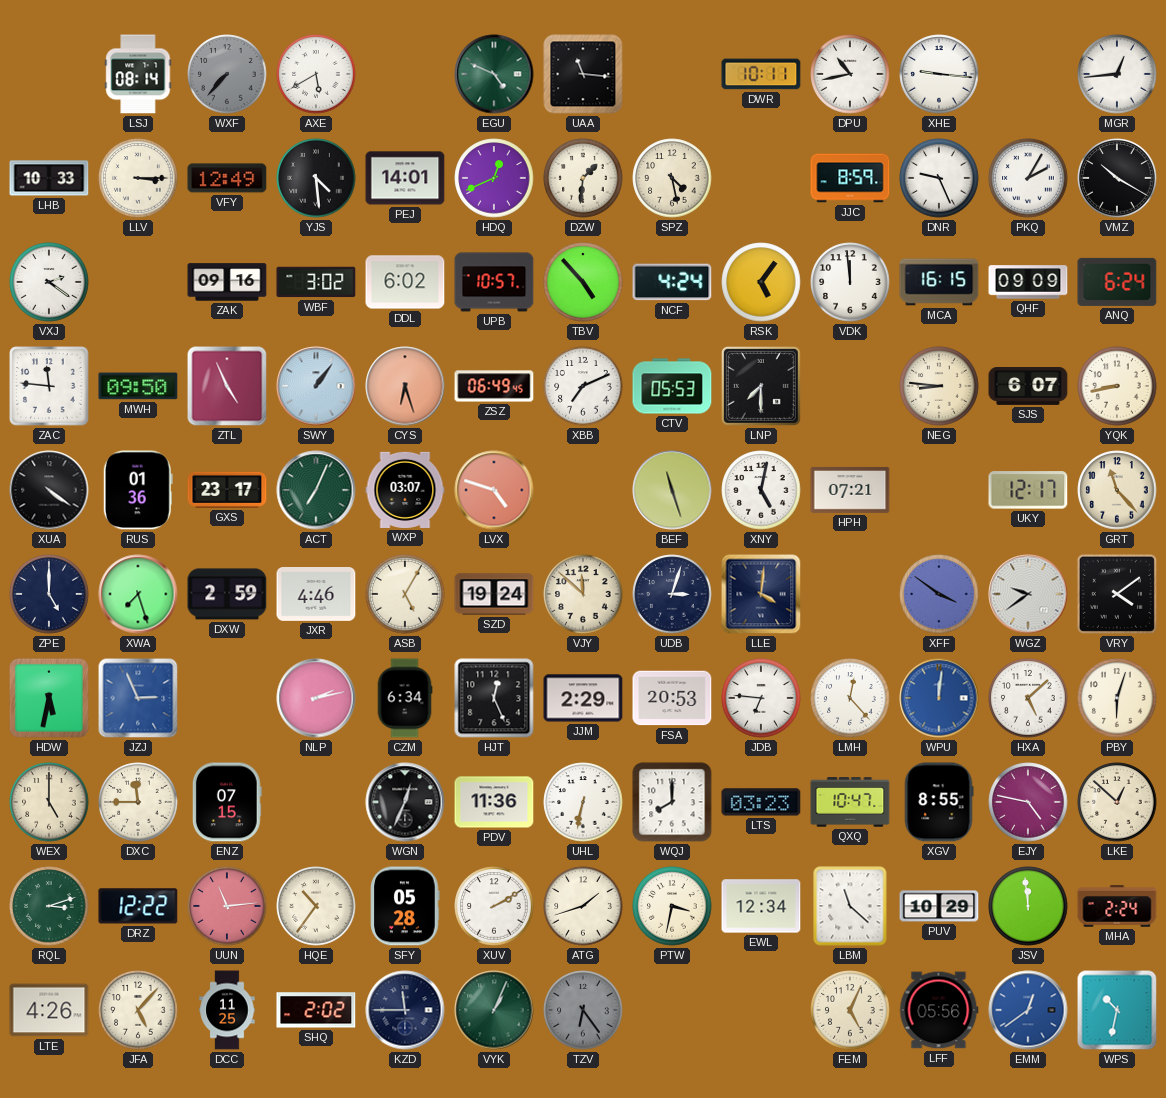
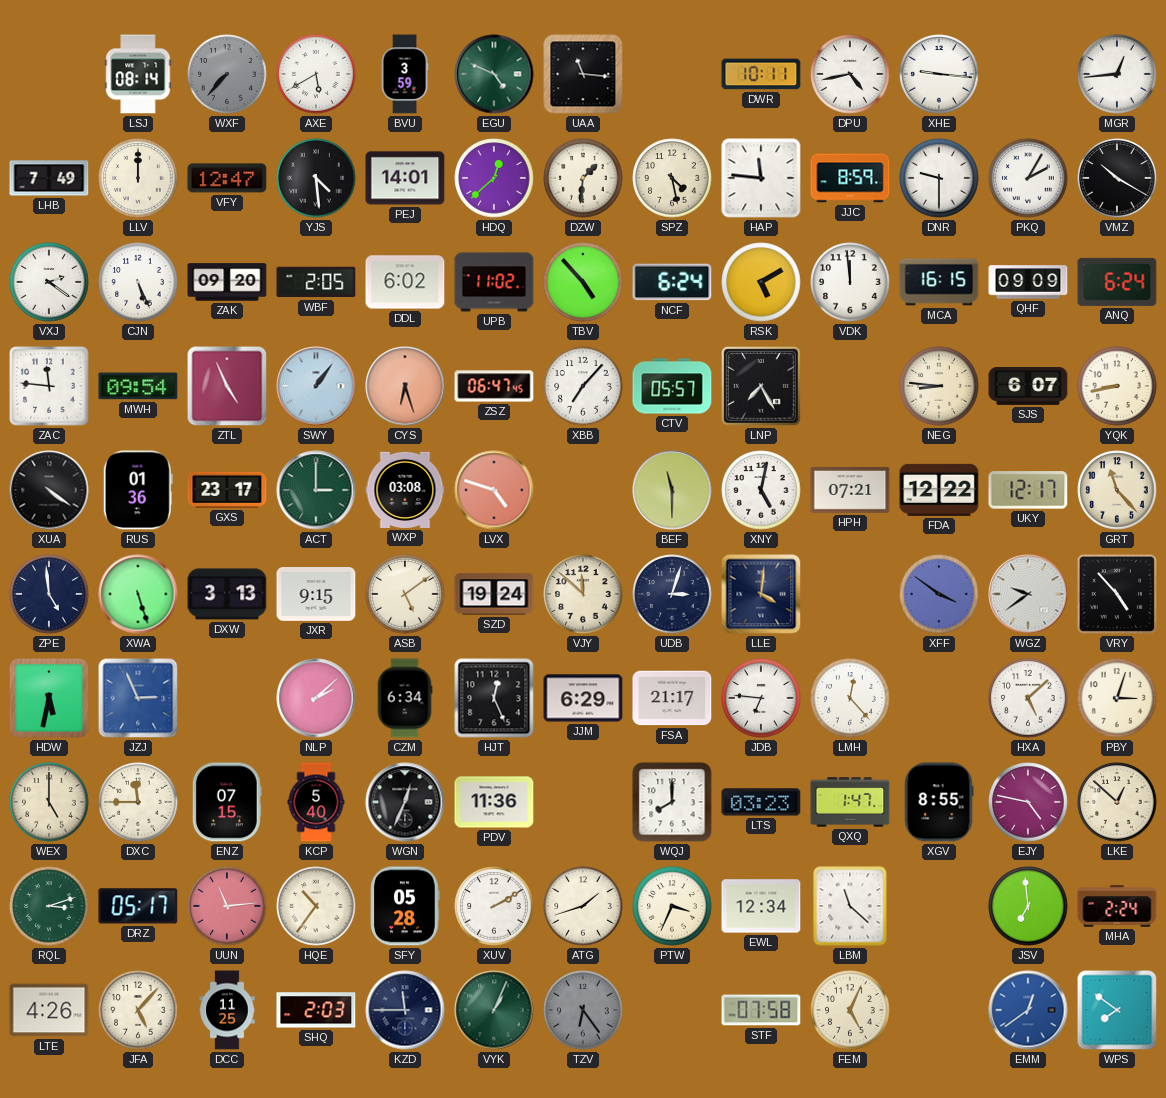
BVU: none -> 3:59 (405, 74)
DPU: 10:43 -> 4:43 (850, 74)
LHB: 10:33 -> 7:49 (49, 178)
LLV: 3:15 -> 12:00 (138, 178)
VFY: 12:49 -> 12:47 (227, 178)
HDQ: 12:41 -> 12:38 (494, 178)
HAP: none -> 11:46 (761, 178)
DNR: 9:26 -> 9:30 (939, 178)
CJN: none -> 5:26 (138, 282)
ZAK: 09:16 -> 09:20 (227, 282)
WBF: 3:02 -> 2:05 (316, 282)
UPB: 10:57 -> 11:02 (494, 282)
NCF: 4:24 -> 6:24 (672, 282)
RSK: 5:06 -> 5:10 (761, 282)
MWH: 09:50 -> 09:54 (138, 386)
ZSZ: 06:49 -> 06:47 (494, 386)
XBB: 7:11 -> 7:07 (583, 386)
CTV: 05:53 -> 05:57 (672, 386)
LNP: 7:30 -> 7:25 (761, 386)
ACT: 7:04 -> 3:00 (316, 490)
WXP: 03:07 -> 03:08 (405, 490)
BEF: 11:27 -> 11:30 (672, 490)
FDA: none -> 12:22 (939, 490)
ZPE: 5:00 -> 4:59 (49, 594)
XWA: 7:27 -> 5:27 (138, 594)
DXW: 2:59 -> 3:13 (227, 594)
JXR: 4:46 -> 9:15 (316, 595)
ASB: 5:05 -> 5:09 (405, 594)
VRY: 4:09 -> 4:53 (1117, 594)
NLP: 2:13 -> 2:08 (316, 698)
JJM: 2:29 -> 6:29 (583, 698)
FSA: 20:53 -> 21:17 (672, 698)
WPU: 12:01 -> none (939, 698)
PBY: 6:03 -> 3:03 (1117, 698)
KCP: none -> 5:40 (316, 802)
UHL: 6:32 -> none (583, 802)
QXQ: 10:47 -> 1:47 (850, 802)
DRZ: 12:22 -> 05:17 (138, 906)
PTW: 3:32 -> 3:34 (672, 906)
PUV: 10:29 -> none (939, 906)
JSV: 11:59 -> 6:59 (1028, 906)
SHQ: 2:02 -> 2:03 (316, 1010)
STF: none -> 07:58 (761, 1010)
LFF: 05:56 -> none (939, 1010)
WPS: 10:32 -> 7:51 (1117, 1010)
